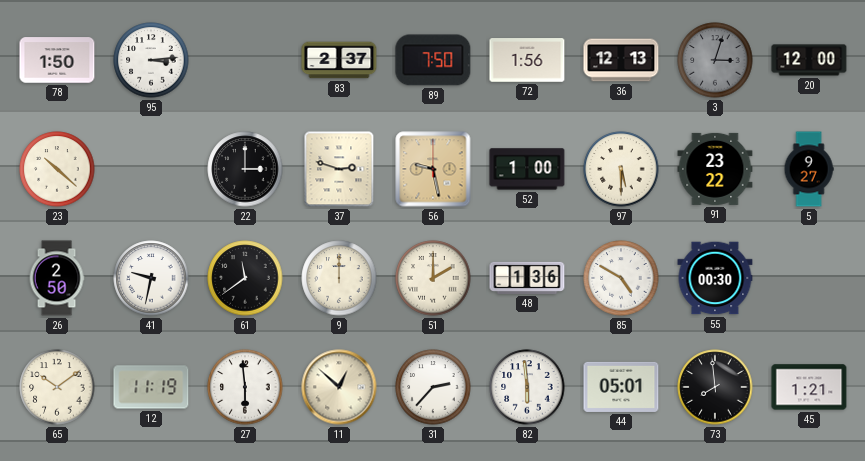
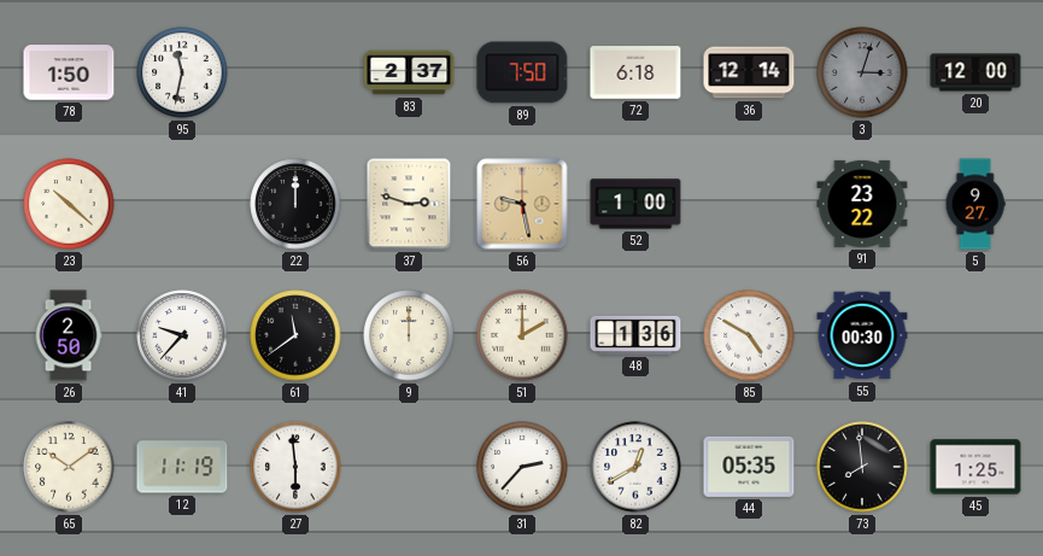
95: 3:14 -> 11:32 (182, 72)
72: 1:56 -> 6:18 (635, 72)
36: 12:13 -> 12:14 (749, 72)
22: 3:00 -> 12:00 (295, 204)
97: 5:30 -> none (621, 169)
41: 9:32 -> 9:37 (182, 335)
11: 12:52 -> none (339, 387)
82: 5:59 -> 12:40 (635, 467)
44: 05:01 -> 05:35 (749, 467)
45: 1:21 -> 1:25 (975, 467)
